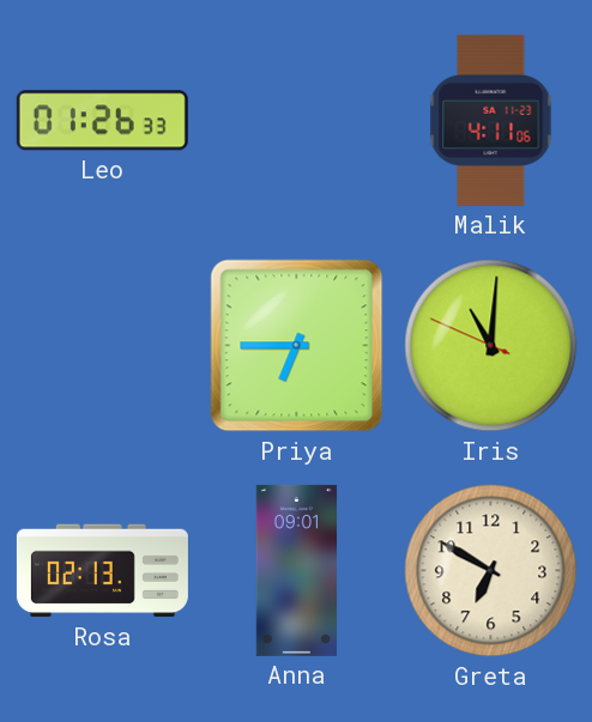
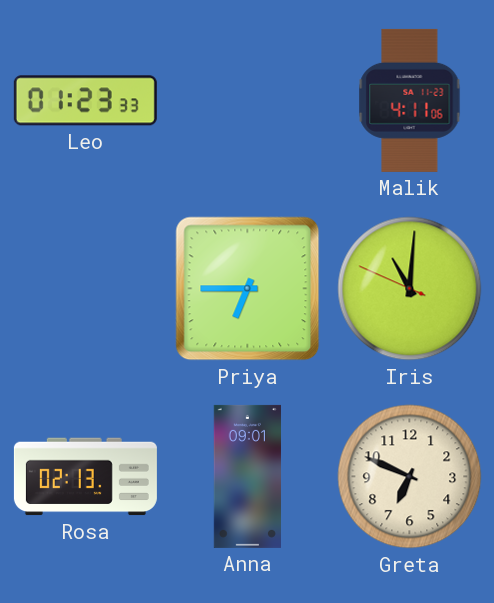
Leo: 01:26 -> 01:23 (85, 101)
Greta: 6:50 -> 6:49 (410, 477)
